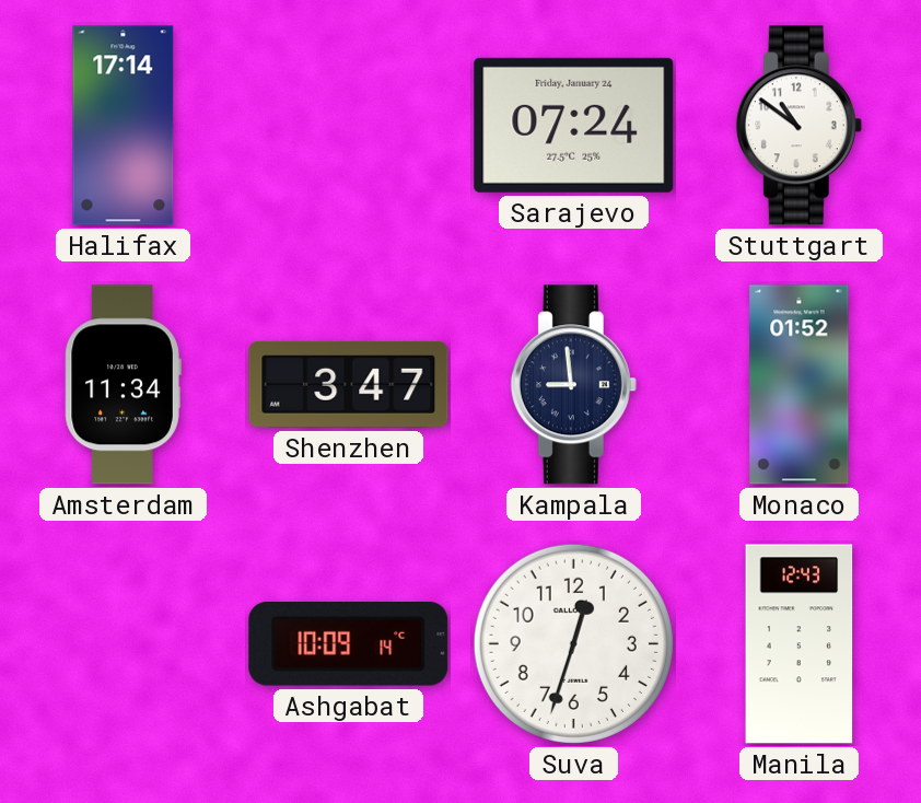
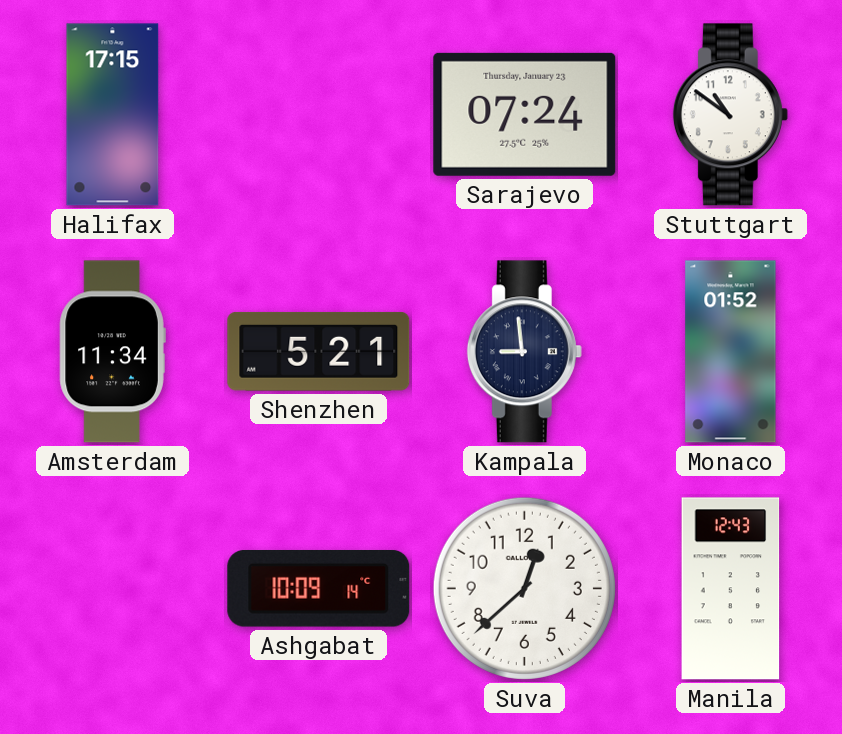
Halifax: 17:14 -> 17:15 (113, 115)
Sarajevo date: Friday, January 24 -> Thursday, January 23 (525, 114)
Shenzhen: 3:47 -> 5:21 (319, 351)
Suva: 12:33 -> 12:38 (524, 588)
